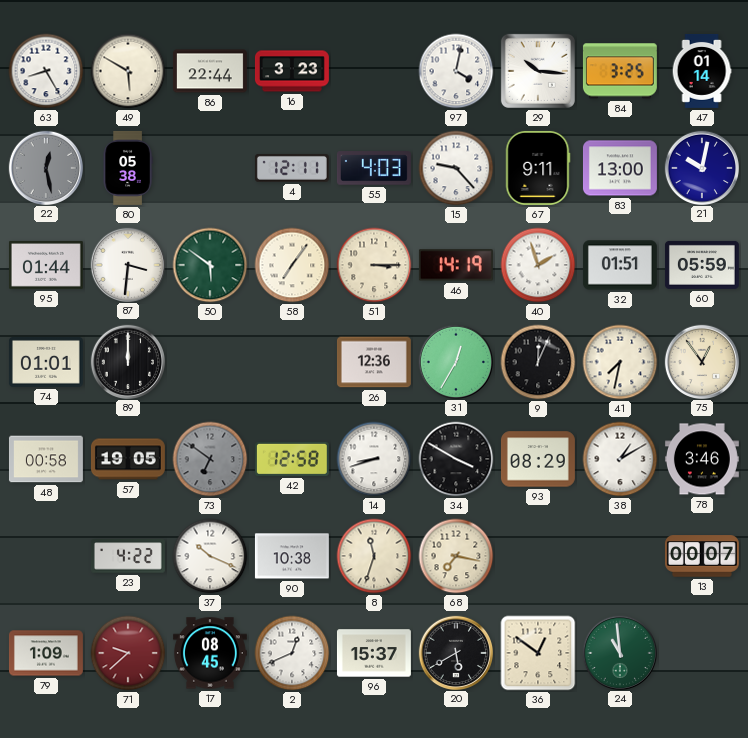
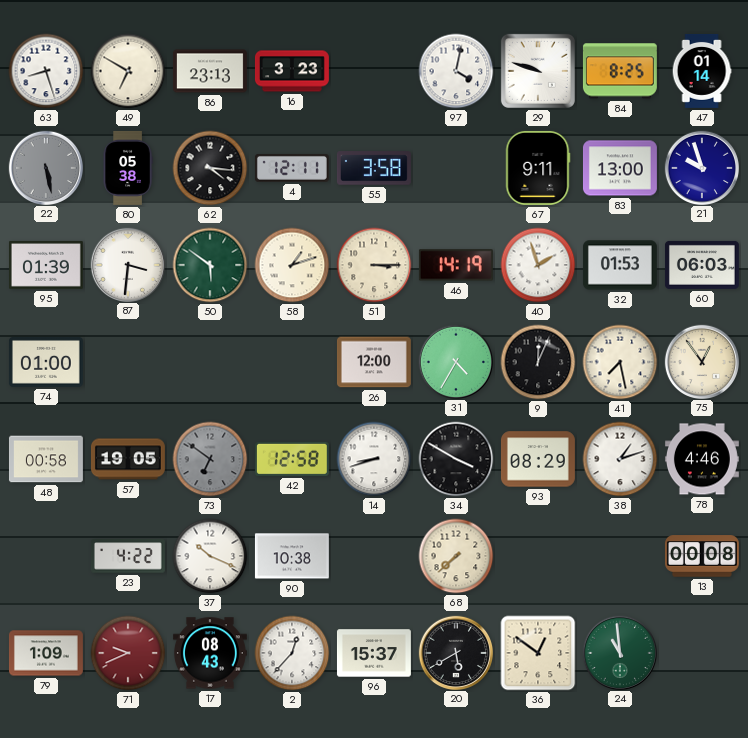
63: 8:25 -> 8:27 (46, 71)
49: 5:50 -> 6:50 (128, 71)
86: 22:44 -> 23:13 (210, 71)
29: 10:16 -> 9:48 (538, 71)
84: 3:25 -> 8:25 (620, 71)
22: 12:28 -> 5:28 (45, 167)
62: none -> 4:16 (210, 168)
55: 4:03 -> 3:58 (374, 168)
15: 9:23 -> none (456, 168)
21: 10:02 -> 9:57 (701, 167)
95: 01:44 -> 01:39 (46, 265)
58: 7:06 -> 1:12 (292, 265)
32: 01:51 -> 01:53 (620, 265)
60: 05:59 -> 06:03 (702, 265)
74: 01:01 -> 01:00 (46, 362)
89: 12:00 -> none (127, 361)
26: 12:36 -> 12:00 (374, 362)
31: 12:35 -> 4:35 (455, 361)
41: 7:32 -> 7:28 (620, 362)
38: 1:10 -> 1:12 (620, 459)
78: 3:46 -> 4:46 (702, 459)
8: 11:33 -> none (374, 556)
68: 7:17 -> 7:38 (456, 556)
13: 00:07 -> 00:08 (702, 556)
71: 9:38 -> 9:41 (128, 653)
17: 08:45 -> 08:43 (210, 653)
2: 12:41 -> 12:37 (292, 653)
